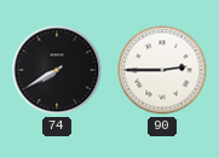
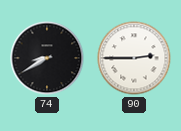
74: 7:40 -> 8:40 (47, 58)
